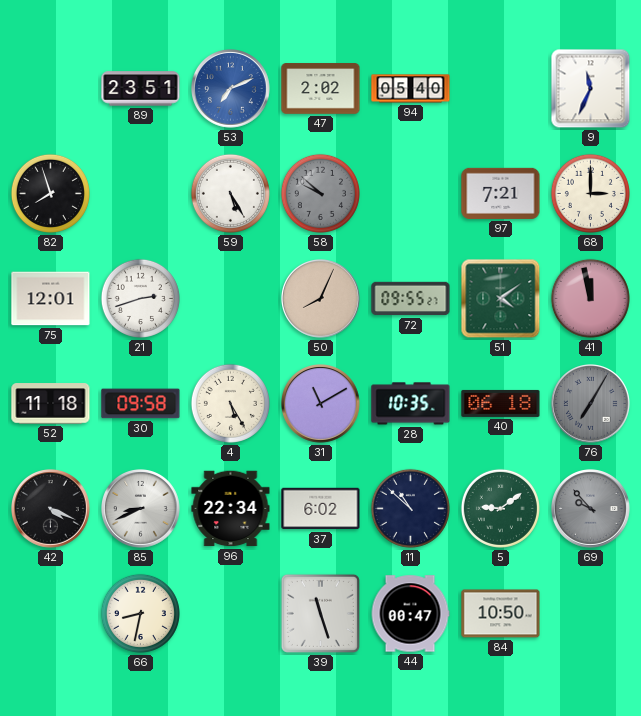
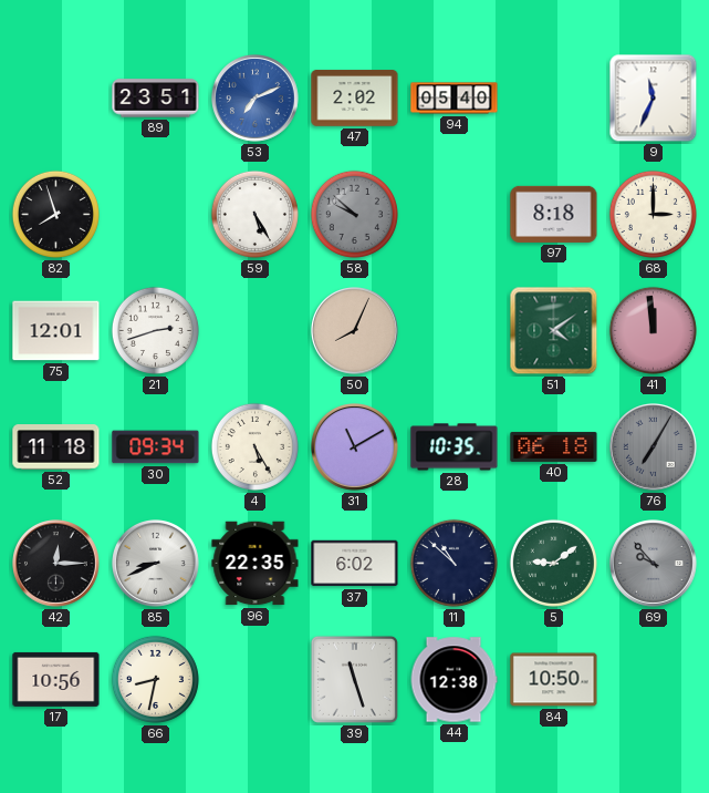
97: 7:21 -> 8:18 (554, 214)
72: 09:55 -> none (411, 299)
41: 11:58 -> 11:59 (653, 330)
30: 09:58 -> 09:34 (156, 447)
42: 4:19 -> 12:15 (56, 564)
96: 22:34 -> 22:35 (256, 564)
17: none -> 10:56 (56, 679)
44: 00:47 -> 12:38 (453, 680)
